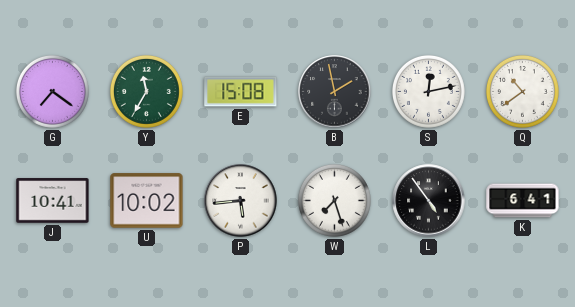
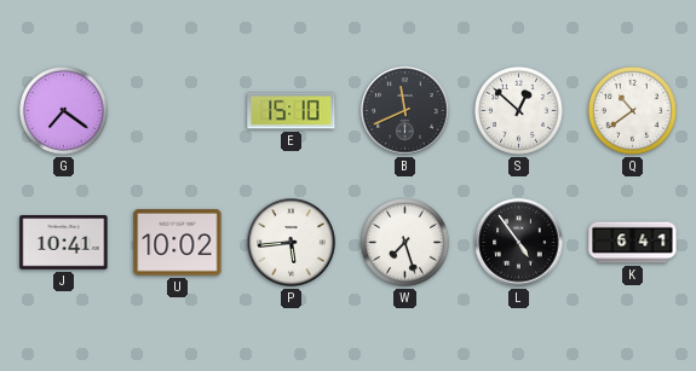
Y: 11:35 -> none (146, 91)
E: 15:08 -> 15:10 (292, 111)
B: 1:58 -> 11:41 (405, 111)
S: 12:13 -> 12:52 (518, 110)
